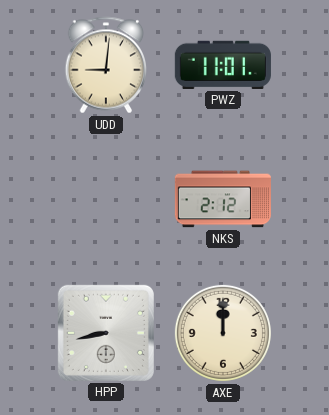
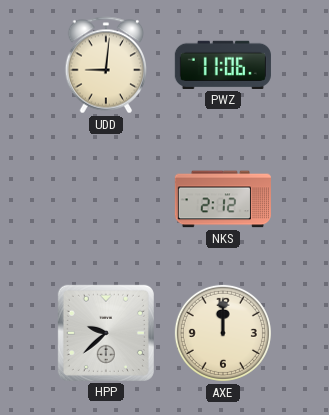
PWZ: 11:01 -> 11:06 (223, 65)
HPP: 8:43 -> 9:38 (106, 333)
